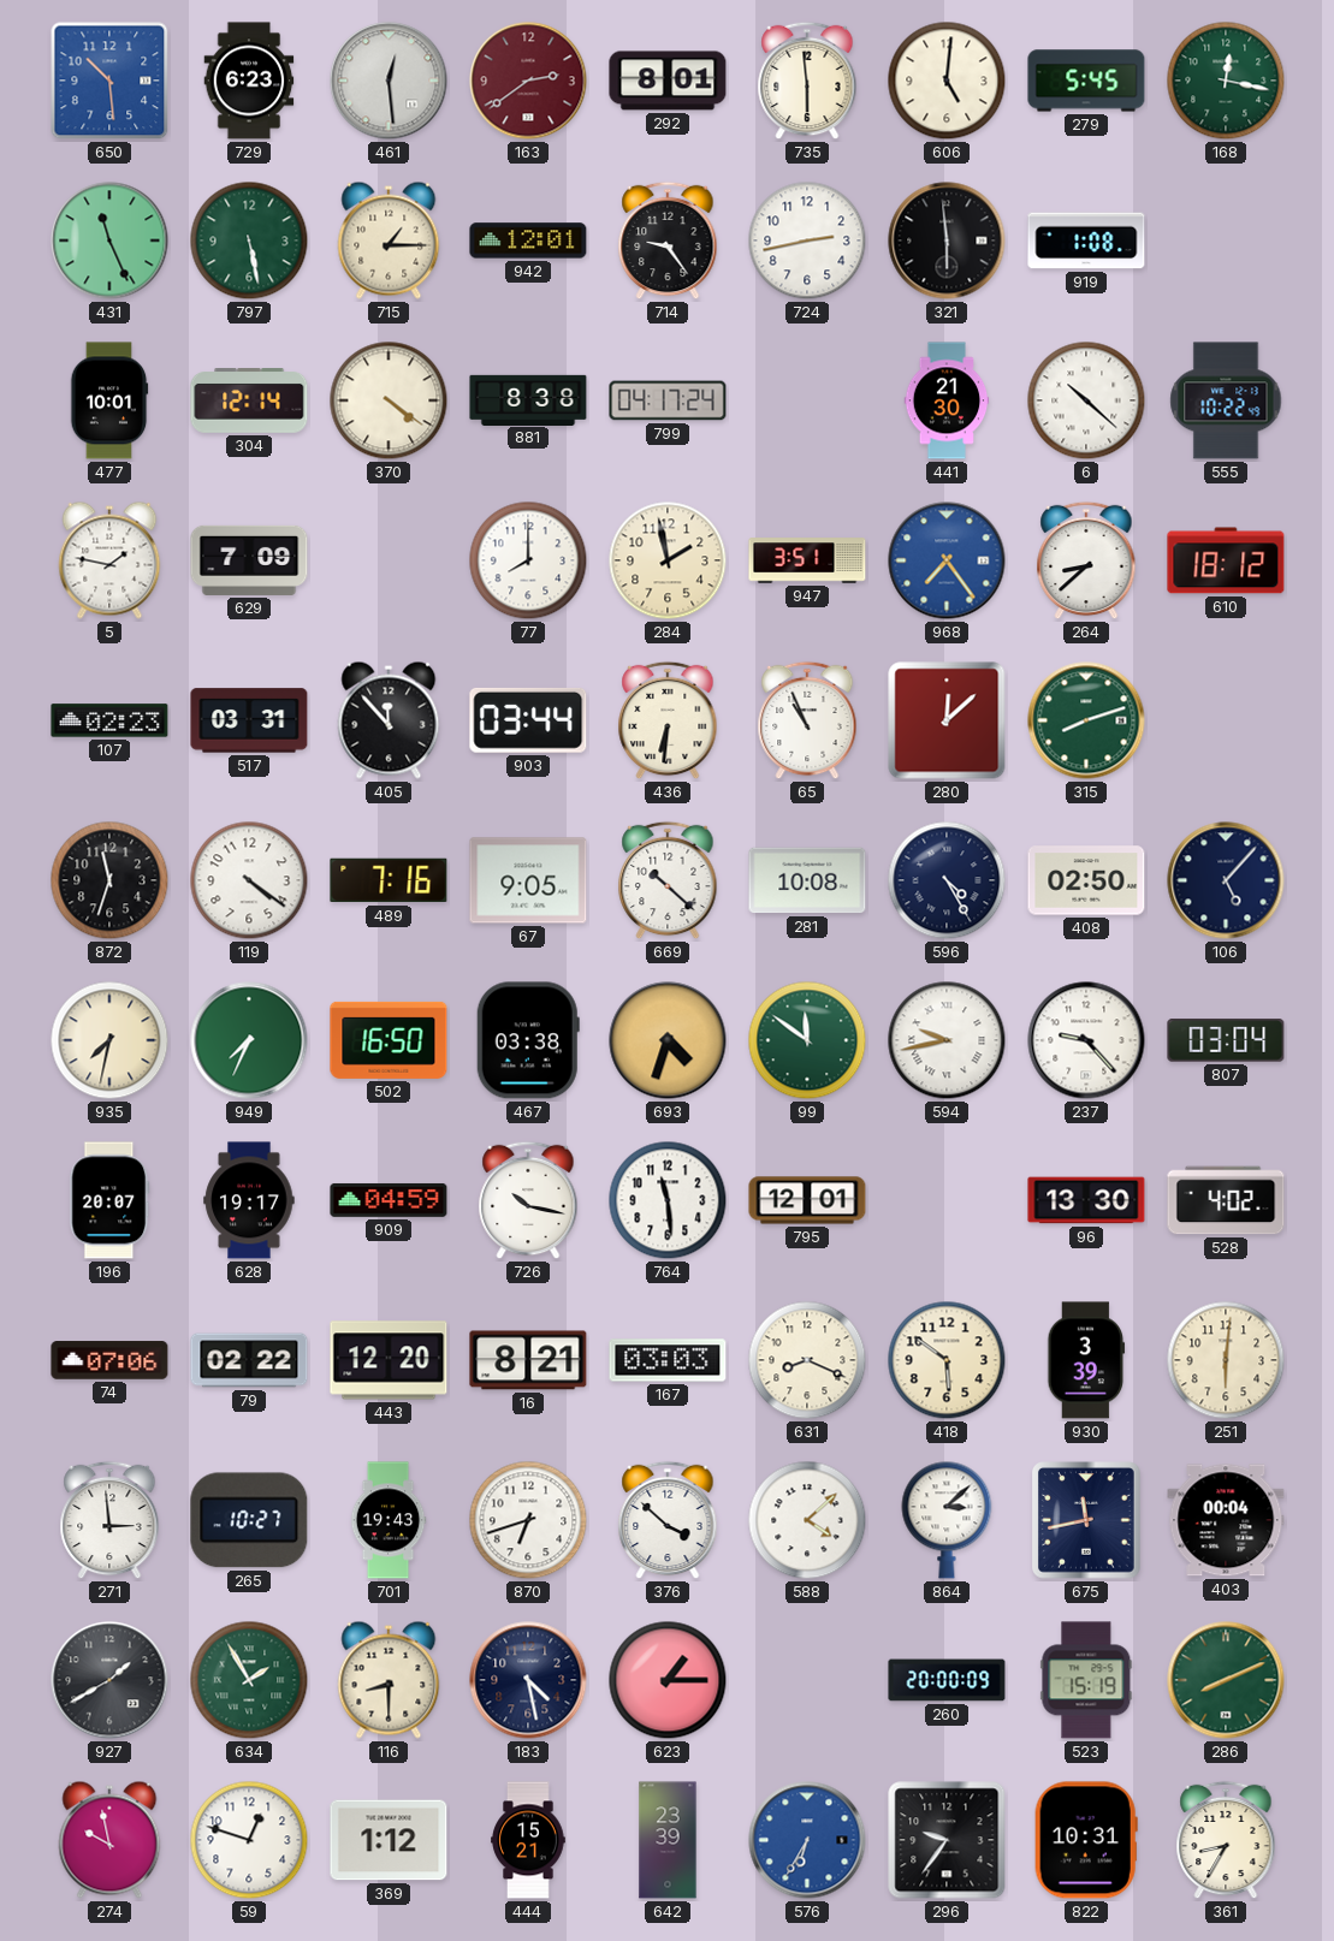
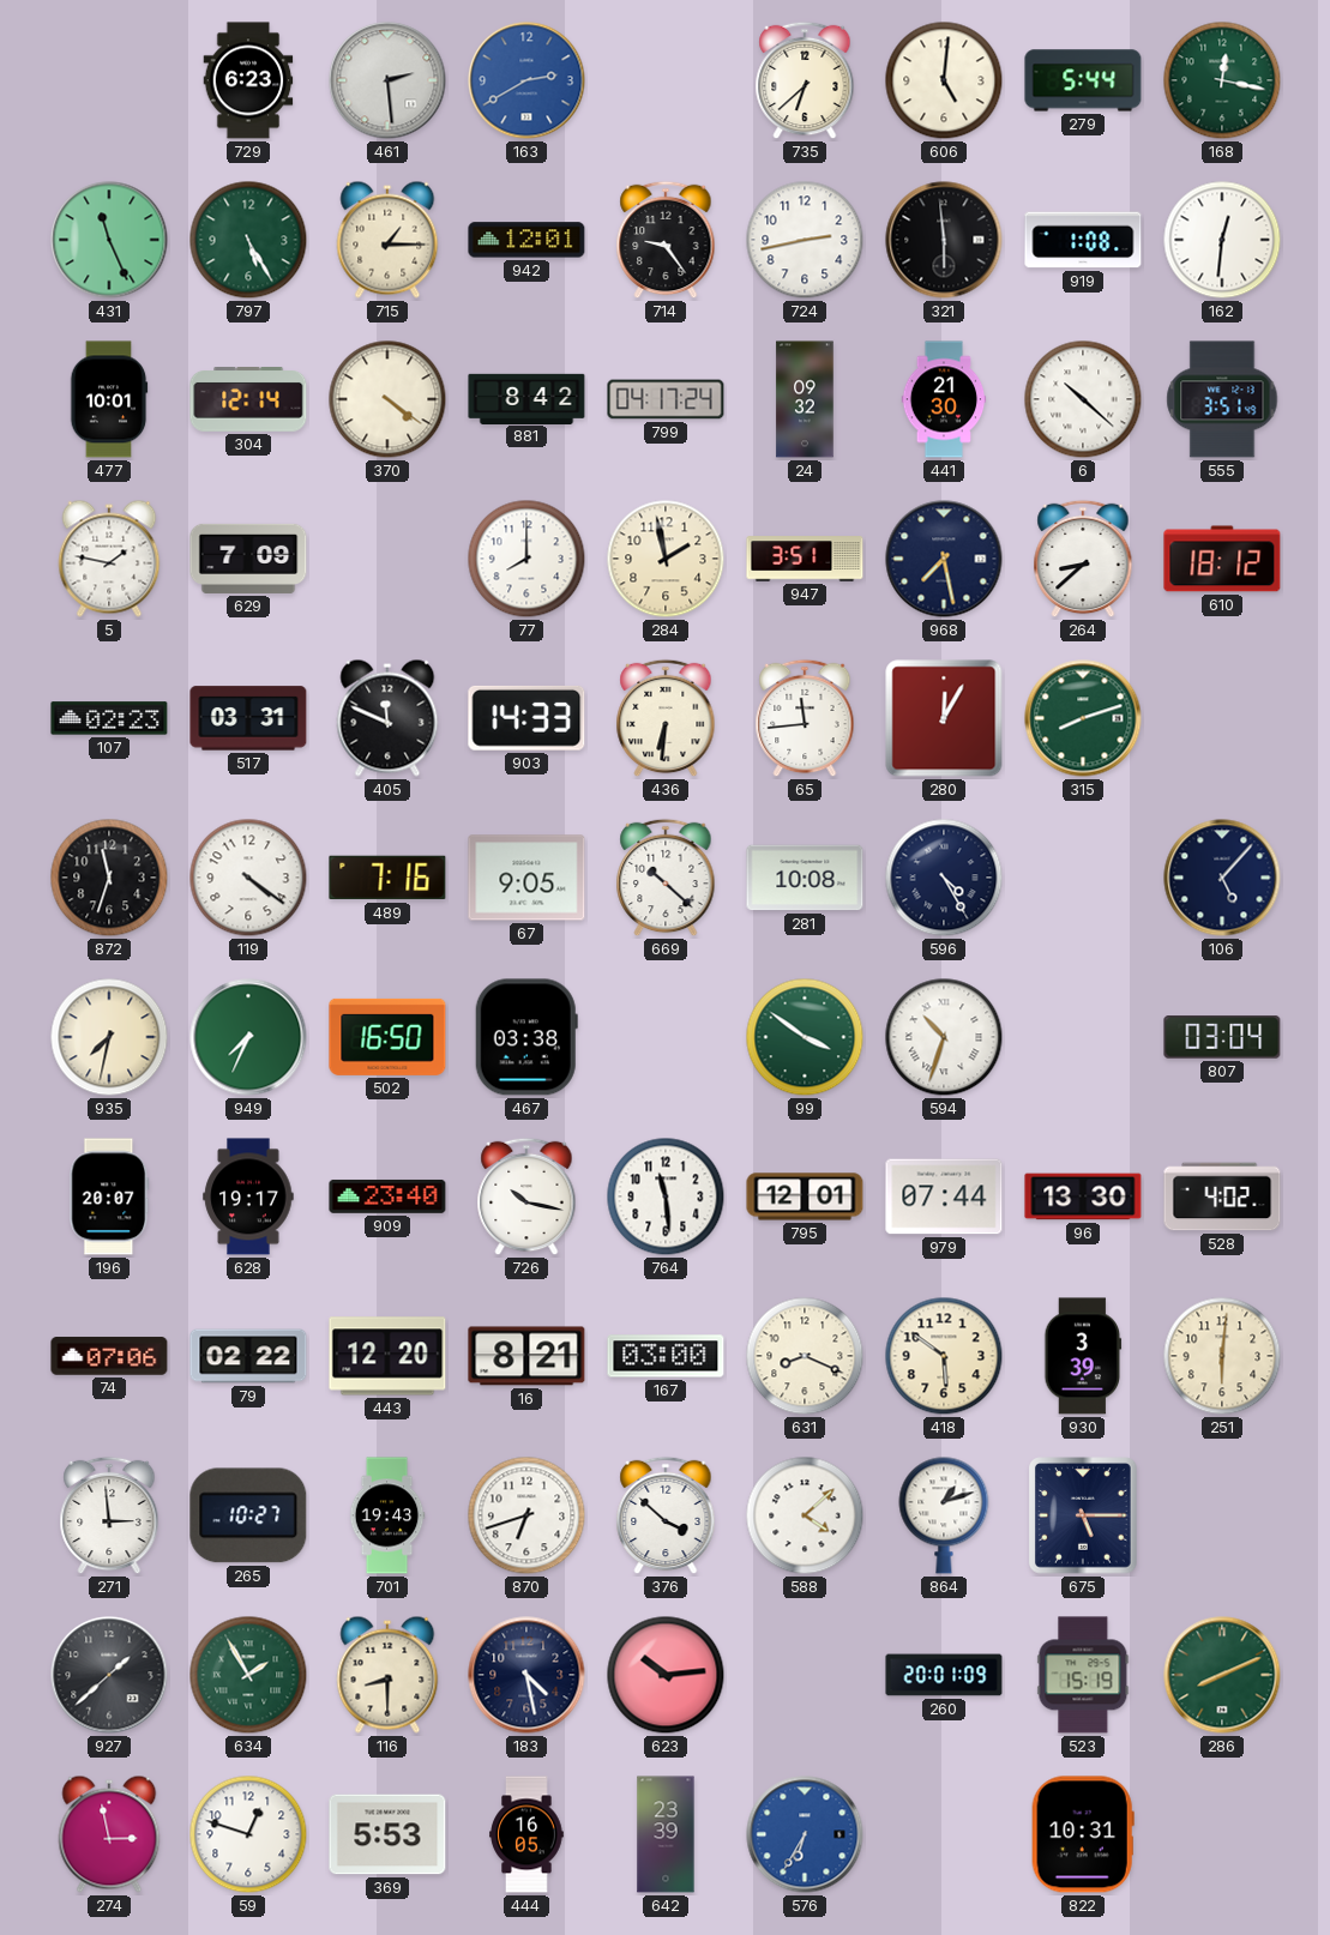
650: 10:29 -> none (109, 81)
461: 12:29 -> 2:29 (387, 80)
163: 2:39 -> 2:40 (526, 80)
163 dial: burgundy -> blue (526, 80)
292: 8:01 -> none (668, 81)
735: 5:59 -> 6:38 (805, 80)
279: 5:45 -> 5:44 (1083, 80)
797: 5:28 -> 5:25 (248, 240)
162: none -> 12:31 (1222, 240)
881: 8:38 -> 8:42 (526, 398)
24: none -> 09:32 (805, 399)
555: 10:22 -> 3:51 (1222, 399)
968: 7:24 -> 7:28 (944, 559)
968 dial: blue -> navy (944, 559)
405: 11:53 -> 11:49 (387, 718)
903: 03:44 -> 14:33 (526, 718)
65: 10:56 -> 11:44 (805, 718)
280: 12:08 -> 12:05 (944, 718)
408: 02:50 -> none (1086, 880)
693: 4:33 -> none (668, 1040)
99: 11:51 -> 3:51 (805, 1037)
594: 9:43 -> 10:33 (944, 1037)
237: 9:23 -> none (1086, 1040)
909: 04:59 -> 23:40 (387, 1196)
979: none -> 07:44 (944, 1196)
167: 03:03 -> 03:00 (666, 1356)
864: 3:08 -> 1:12 (944, 1515)
675: 11:43 -> 5:15 (1083, 1515)
403: 00:04 -> none (1226, 1520)
927: 1:40 -> 1:38 (109, 1675)
623: 1:15 -> 10:14 (666, 1675)
260: 20:00 -> 20:01 (944, 1675)
274: 9:58 -> 2:58 (109, 1834)
369: 1:12 -> 5:53 (387, 1834)
444: 15:21 -> 16:05 (526, 1834)
296: 9:36 -> none (947, 1840)
361: 8:35 -> none (1226, 1840)
